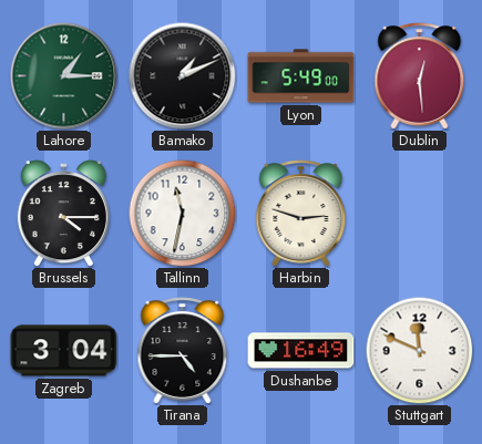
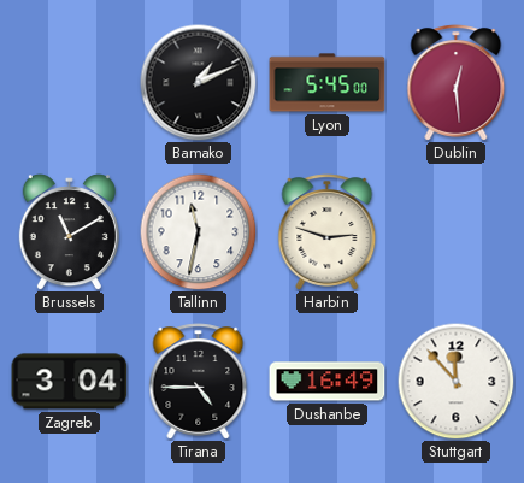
Lahore: 1:15 -> none (64, 76)
Lyon: 5:49 -> 5:45 (328, 83)
Brussels: 4:15 -> 11:10 (69, 232)
Stuttgart: 11:49 -> 11:53 (455, 381)
